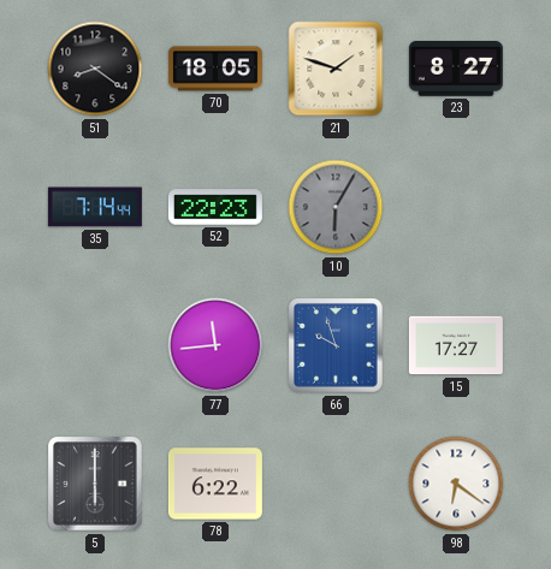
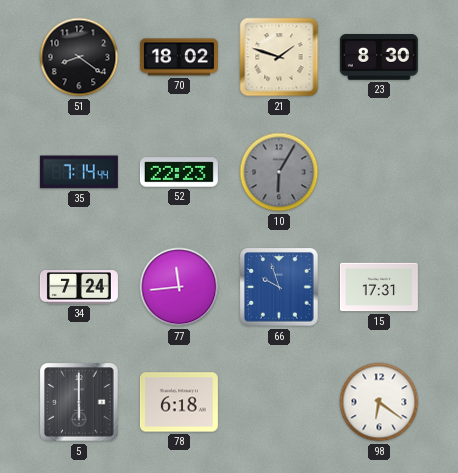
70: 18:05 -> 18:02 (179, 57)
23: 8:27 -> 8:30 (379, 58)
34: none -> 7:24 (79, 287)
15: 17:27 -> 17:31 (379, 287)
78: 6:22 -> 6:18 (179, 402)
